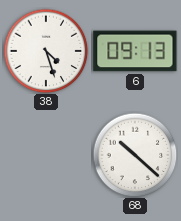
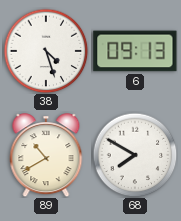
89: none -> 10:40 (46, 155)
68: 10:22 -> 7:50 (135, 155)
